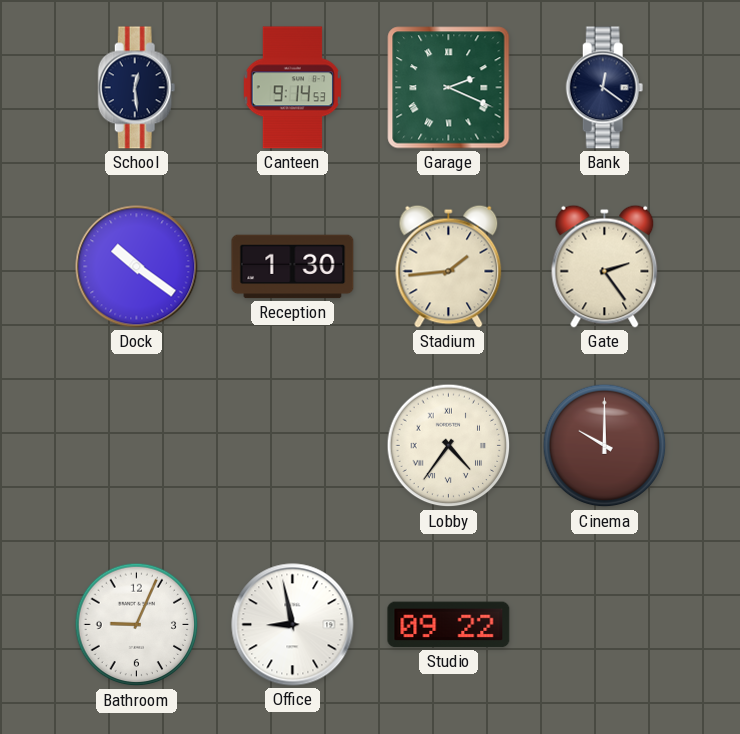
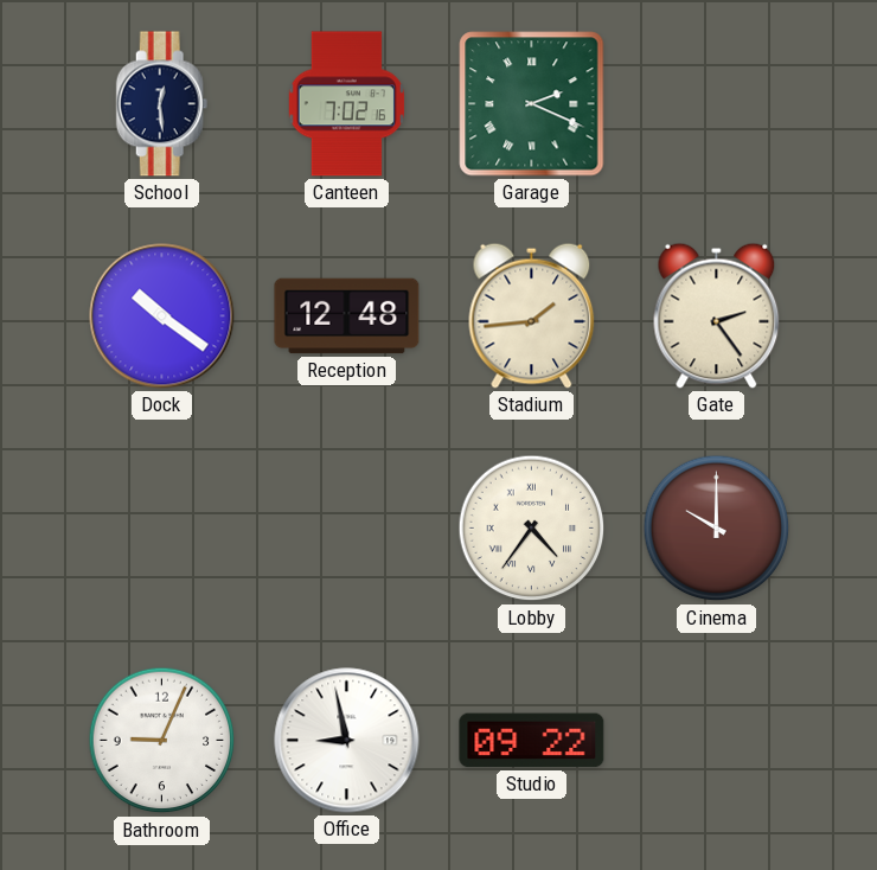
Canteen: 9:14 -> 7:02 (346, 104)
Bank: 12:21 -> none (605, 88)
Reception: 1:30 -> 12:48 (347, 316)
